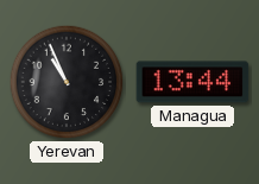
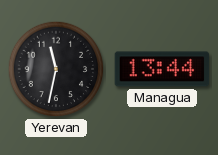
Yerevan: 10:56 -> 11:32 (56, 69)
